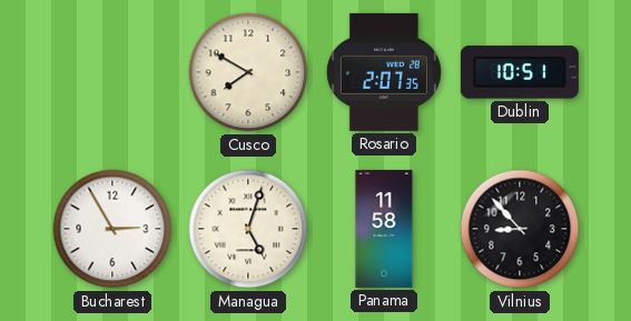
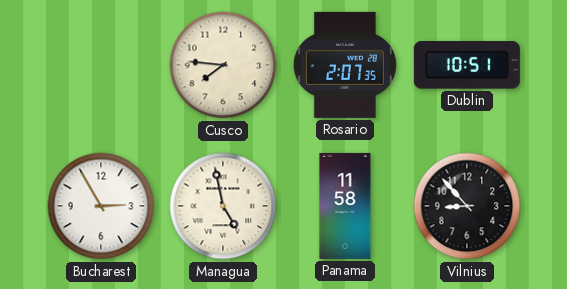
Cusco: 7:50 -> 7:46 (223, 65)
Managua: 5:03 -> 4:58 (223, 206)
